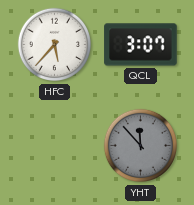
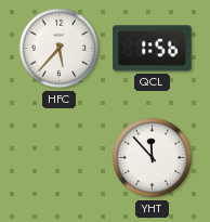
QCL: 3:07 -> 1:56 (153, 49)
YHT dial: grey -> white (153, 158)
